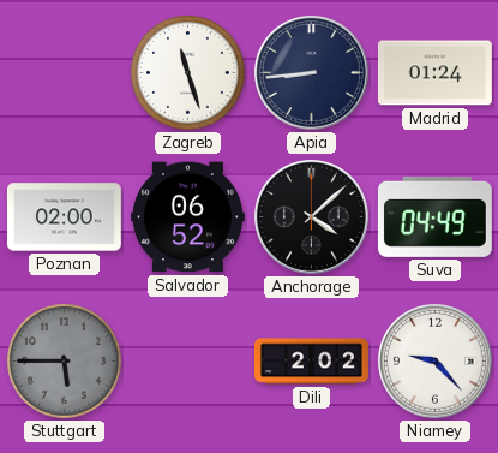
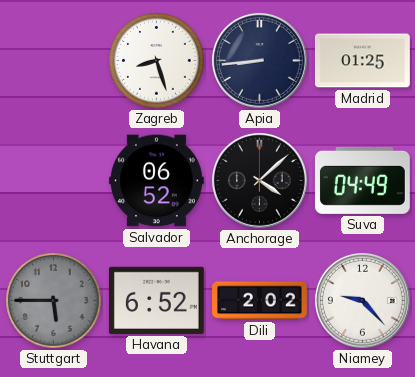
Zagreb: 11:27 -> 8:27 (157, 61)
Madrid: 01:24 -> 01:25 (362, 61)
Poznan: 02:00 -> none (65, 217)
Havana: none -> 6:52 (156, 300)
